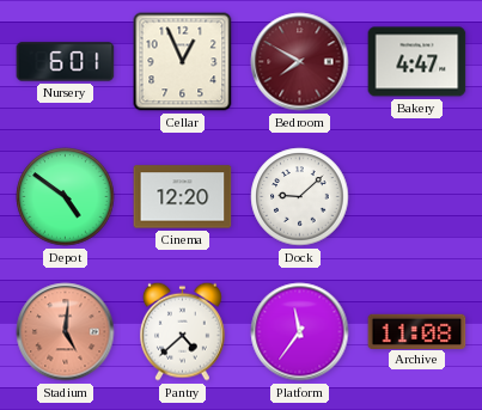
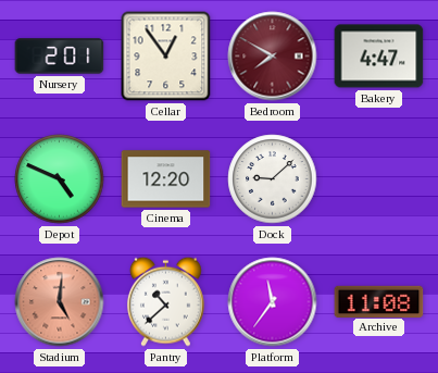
Nursery: 6:01 -> 2:01 (60, 57)
Cellar: 12:56 -> 12:54 (166, 57)
Depot: 4:51 -> 4:49 (60, 179)
Pantry: 4:38 -> 10:38 (166, 301)
